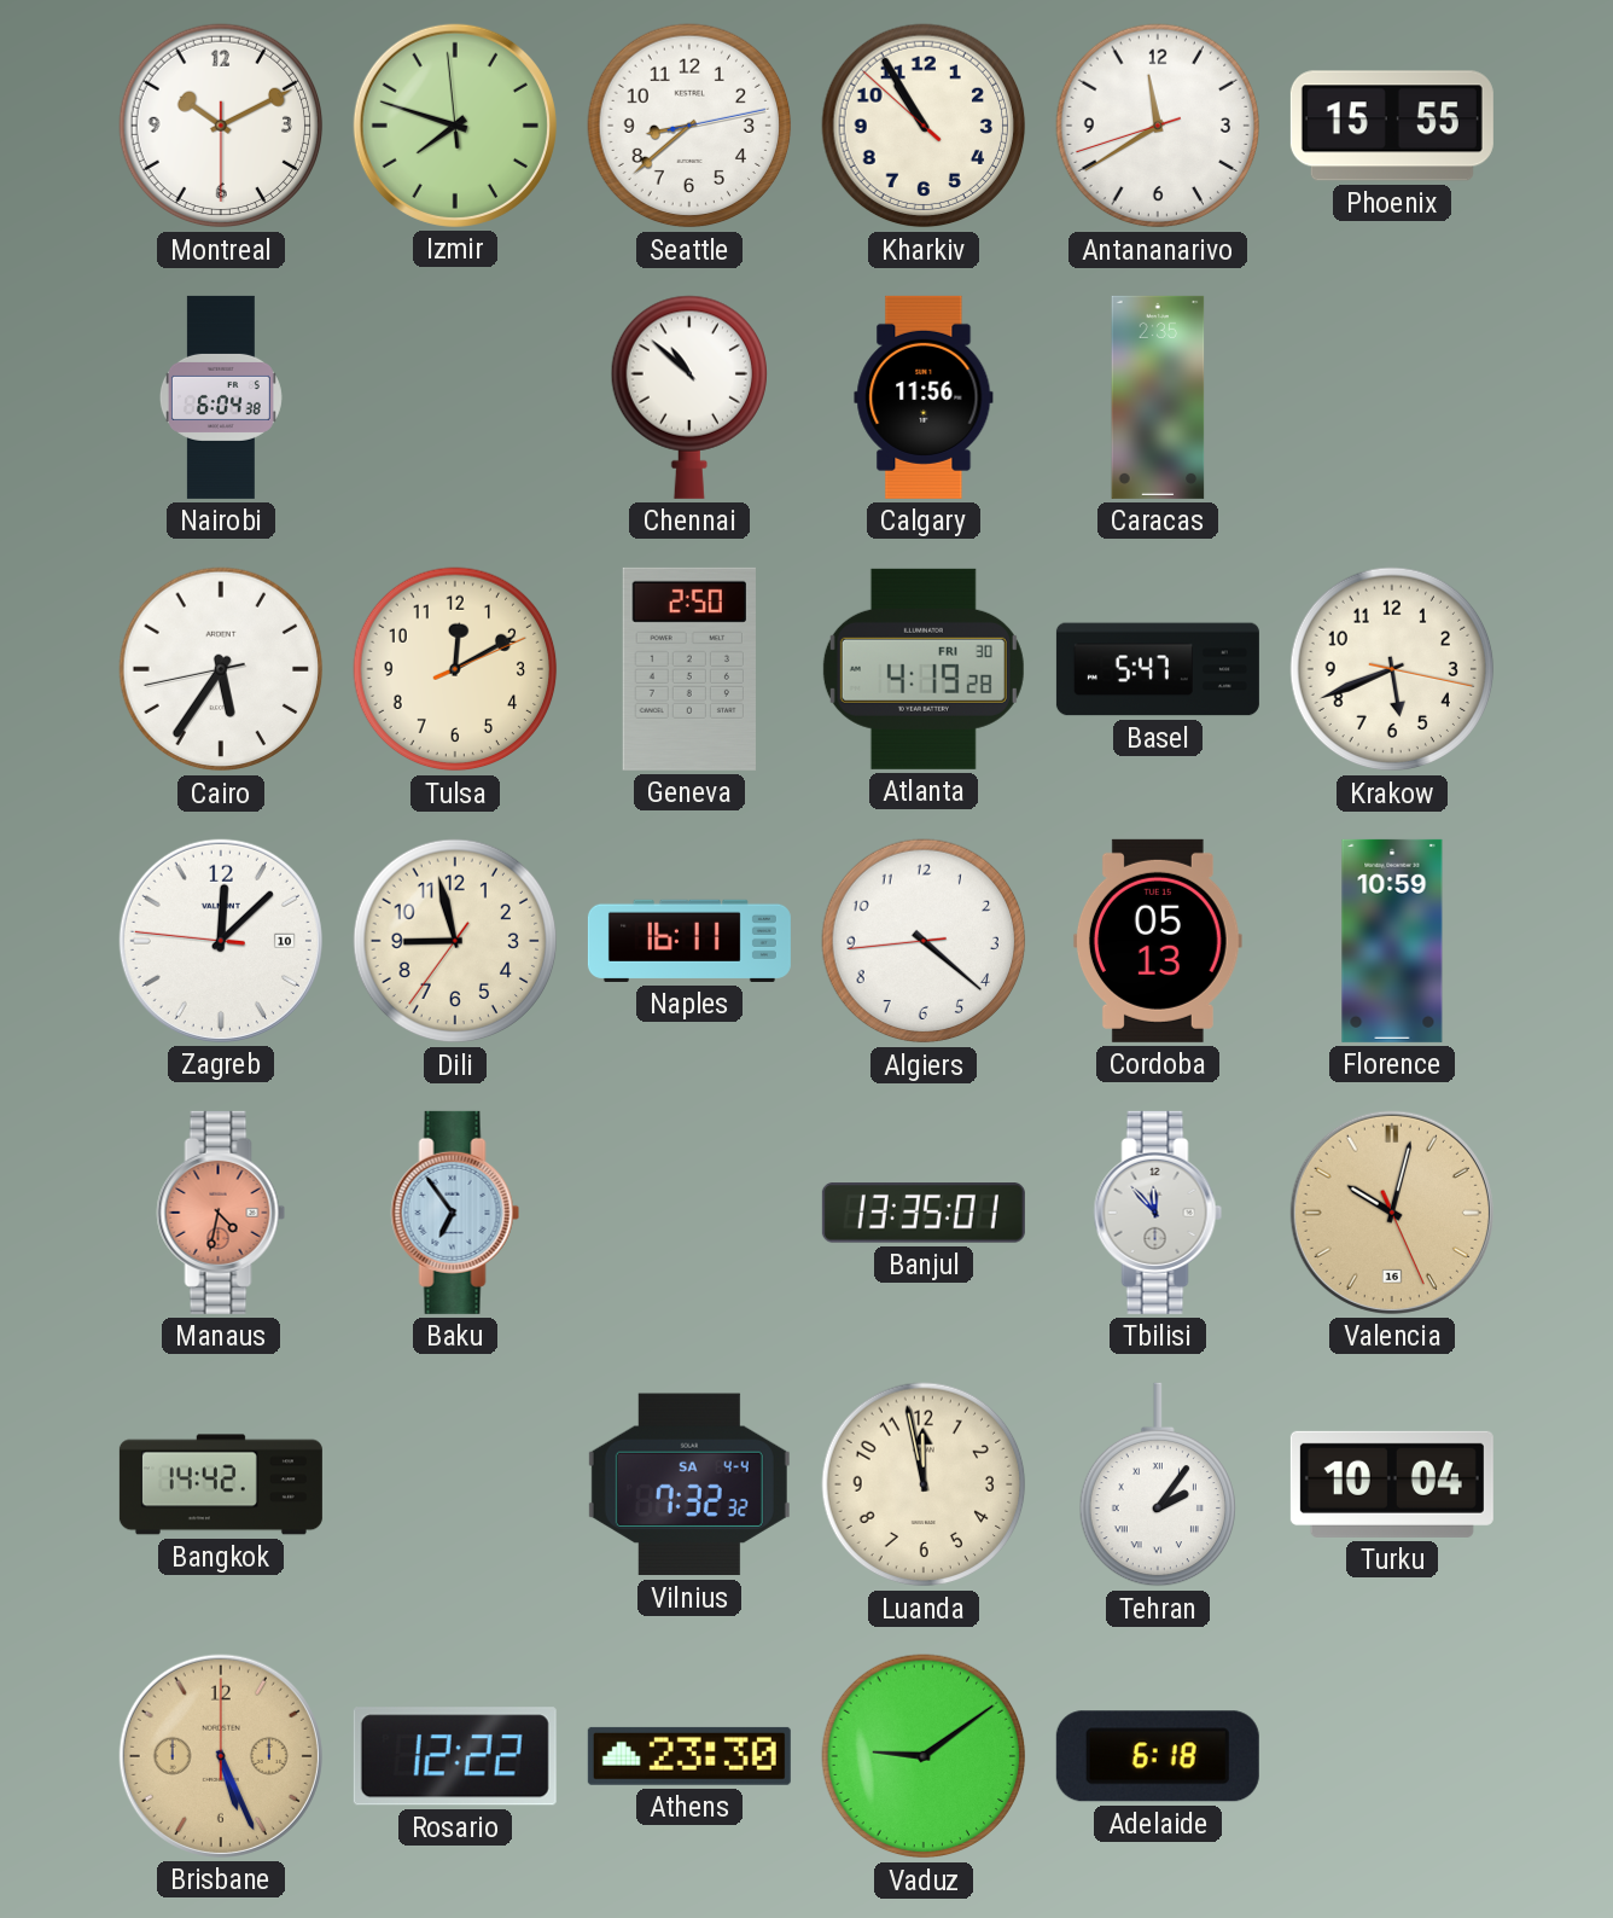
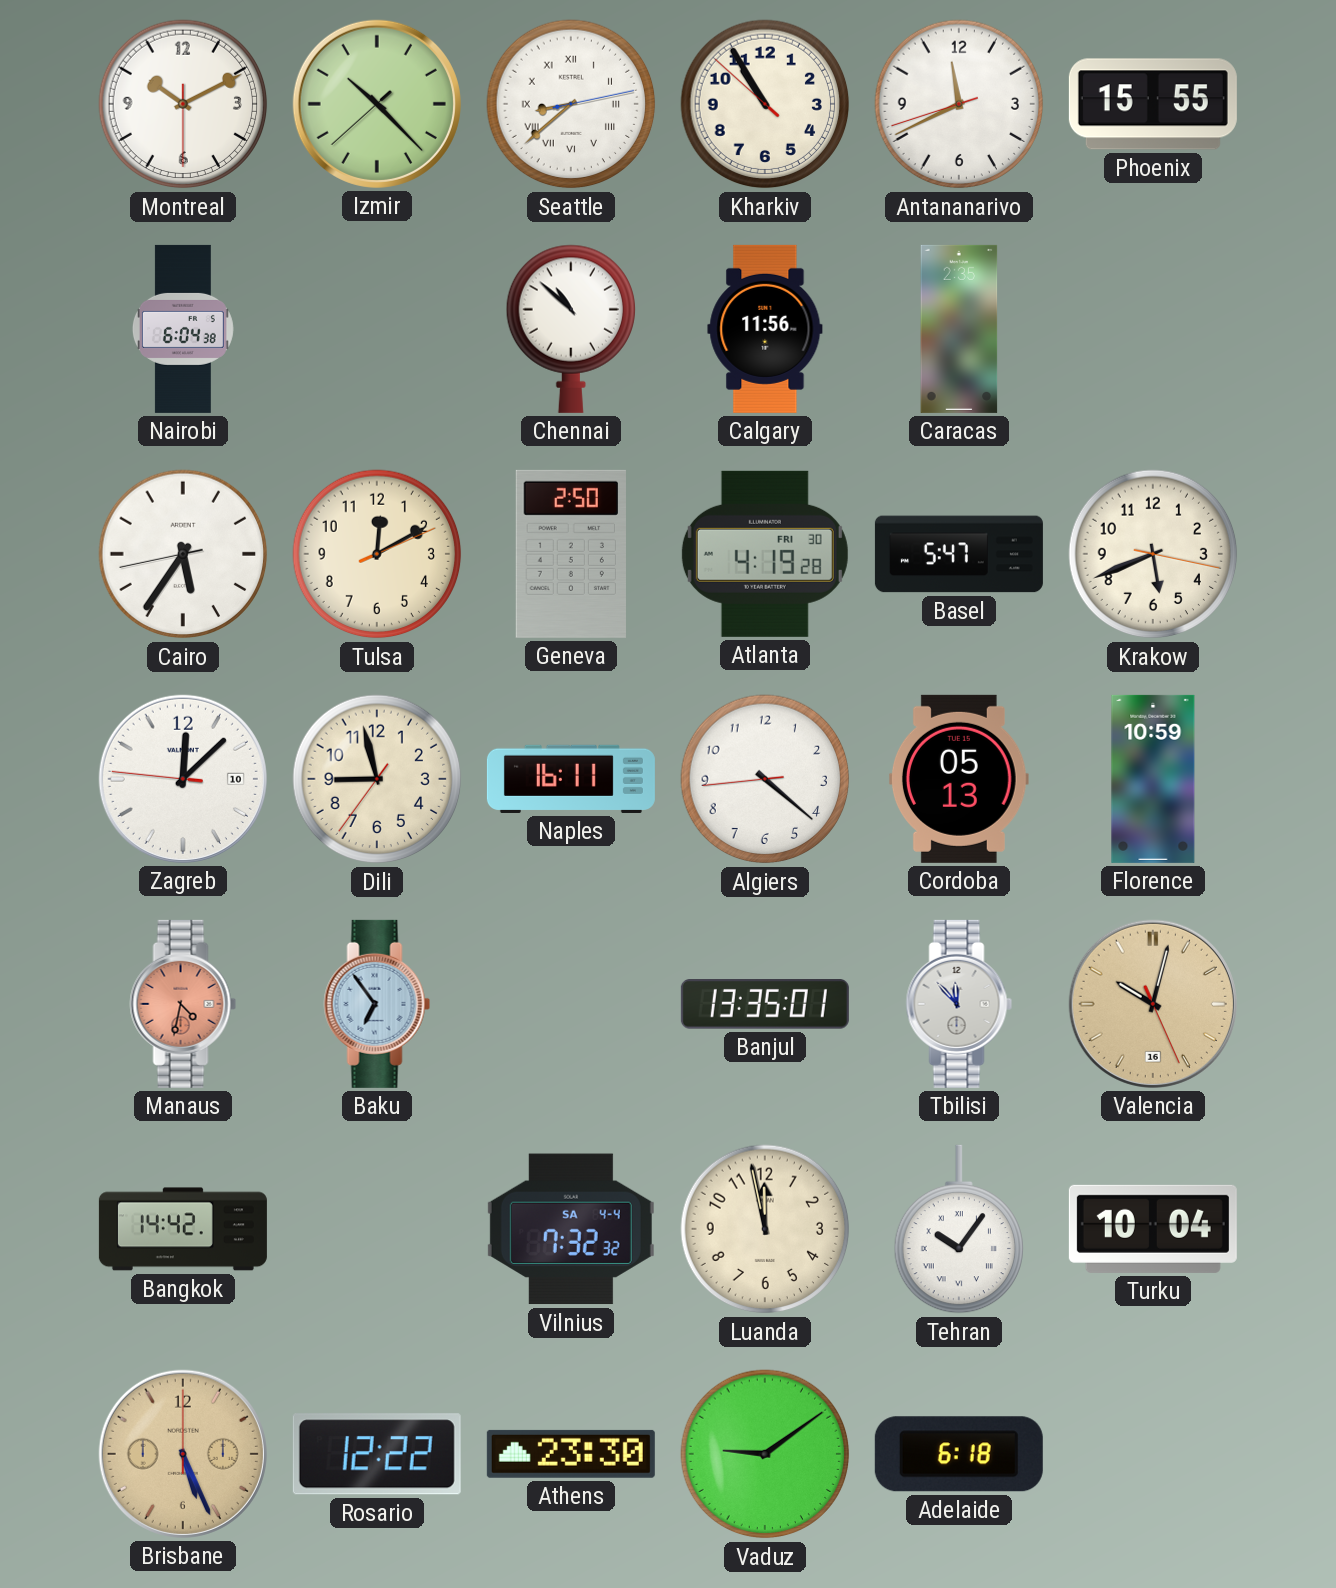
Izmir: 7:47 -> 10:22 (377, 104)
Seattle numerals: Arabic -> Roman (571, 104)
Antananarivo: 11:39 -> 11:40 (959, 104)
Tehran: 2:06 -> 10:06 (958, 1229)
